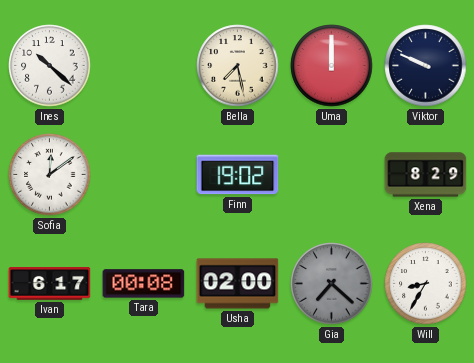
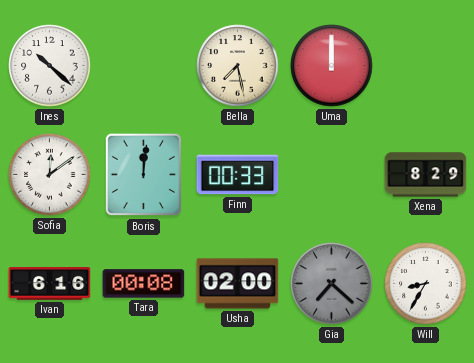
Viktor: 9:49 -> none (426, 66)
Boris: none -> 12:01 (144, 175)
Finn: 19:02 -> 00:33 (238, 175)
Ivan: 6:17 -> 6:16 (50, 284)
